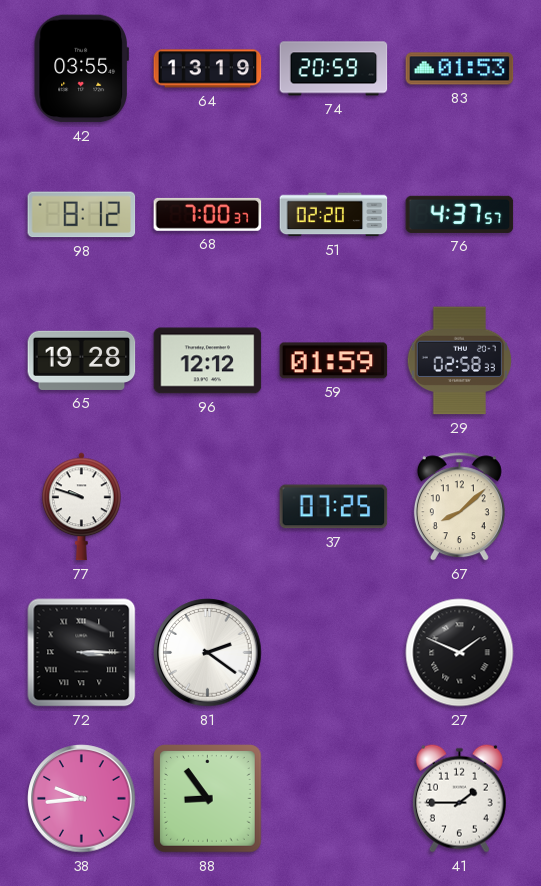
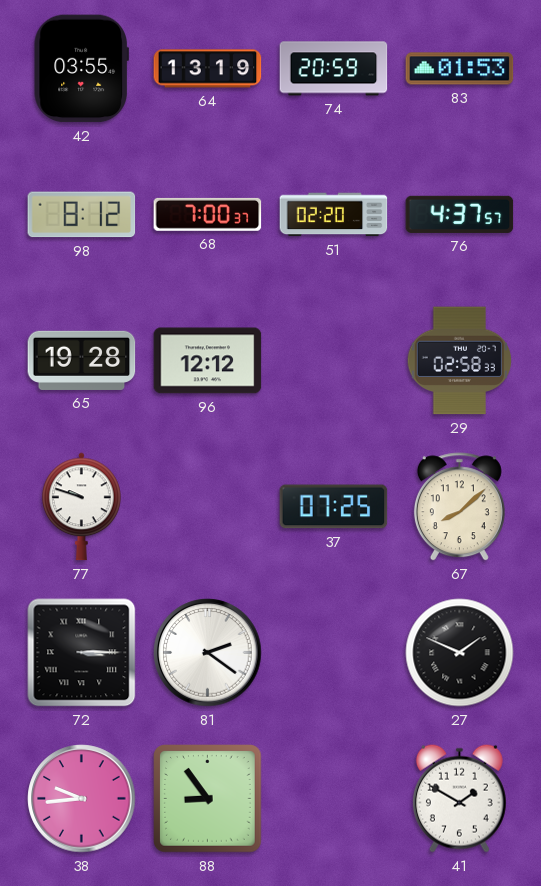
59: 01:59 -> none (334, 361)
41: 1:45 -> 1:50 (459, 798)
